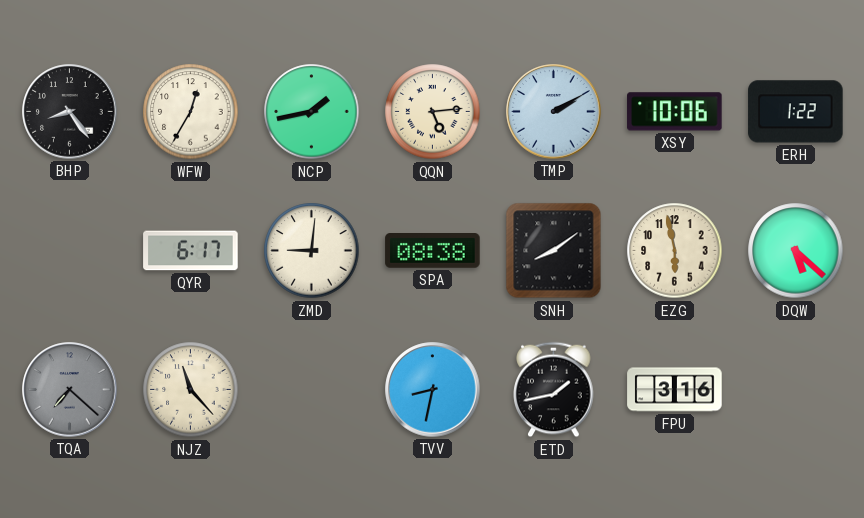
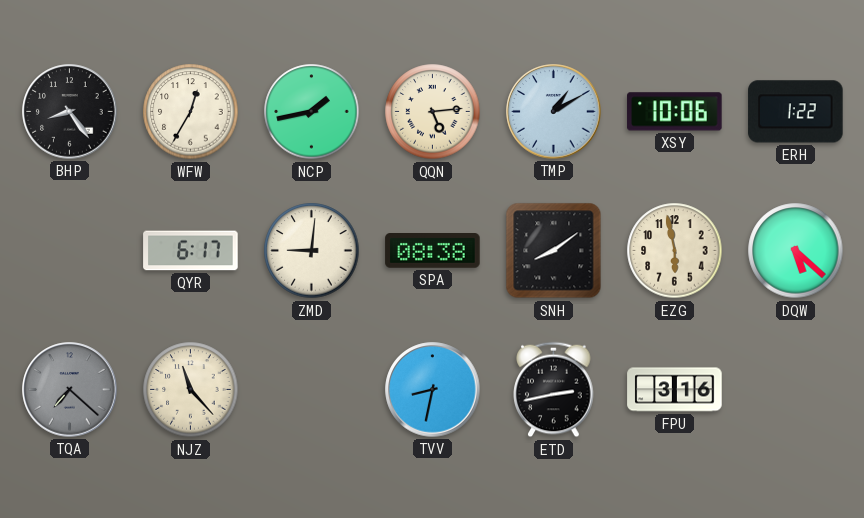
TMP: 2:10 -> 1:10 (554, 112)
ETD: 1:43 -> 2:43 (554, 390)
